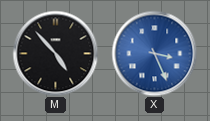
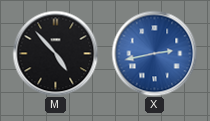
X: 3:26 -> 2:43 (154, 53)
